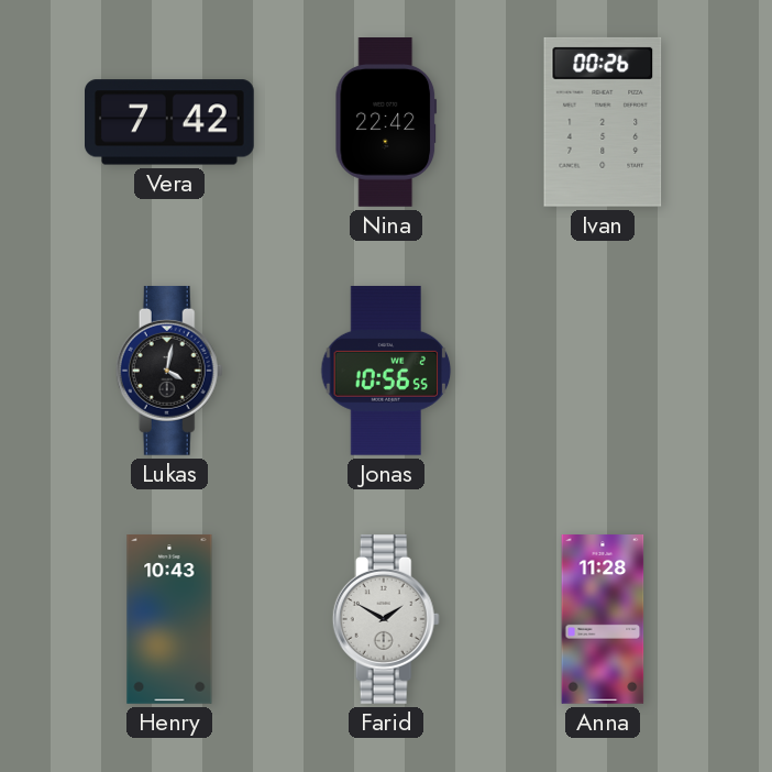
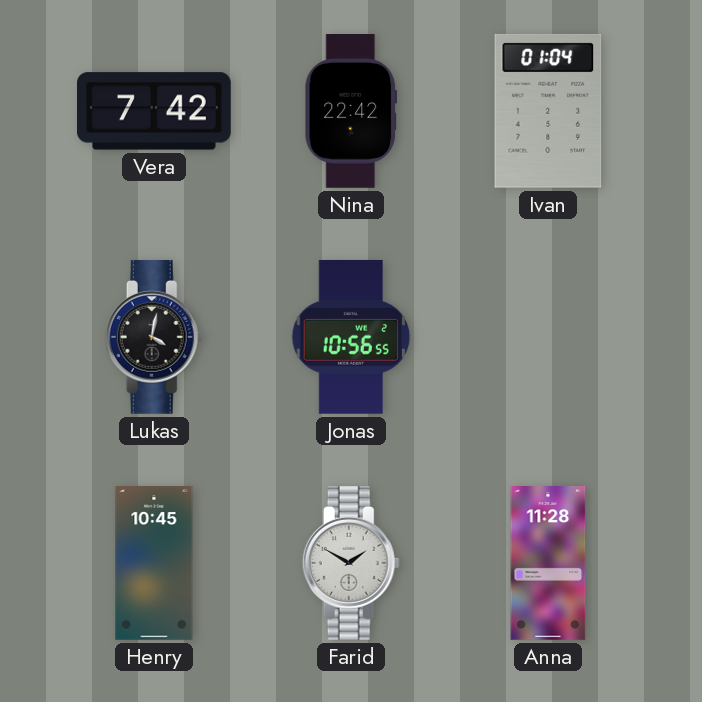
Ivan: 00:26 -> 01:04 (548, 111)
Henry: 10:43 -> 10:45 (154, 564)
